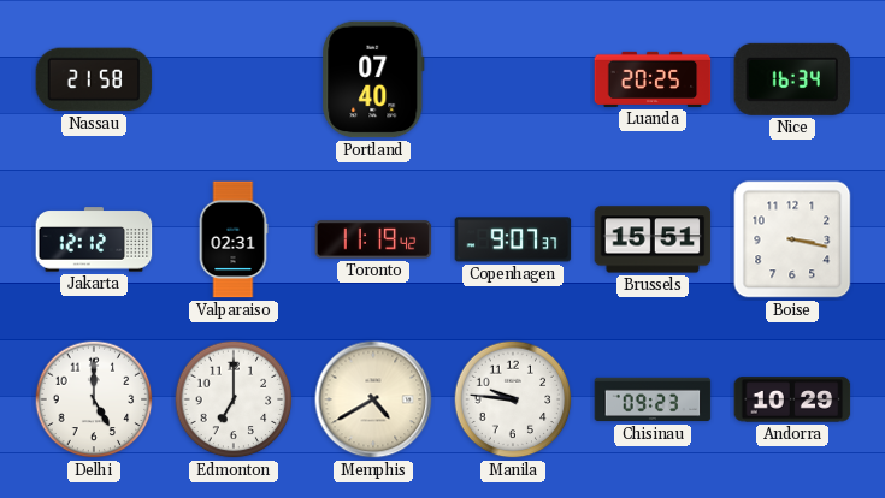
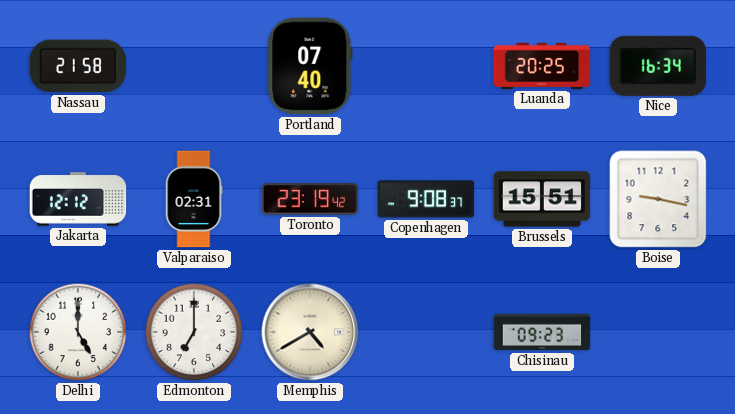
Toronto: 11:19 -> 23:19 (310, 199)
Copenhagen: 9:07 -> 9:08 (426, 199)
Boise: 3:17 -> 9:17 (658, 199)
Manila: 9:46 -> none (513, 399)
Andorra: 10:29 -> none (792, 399)
